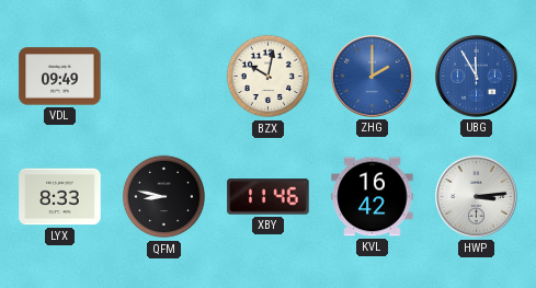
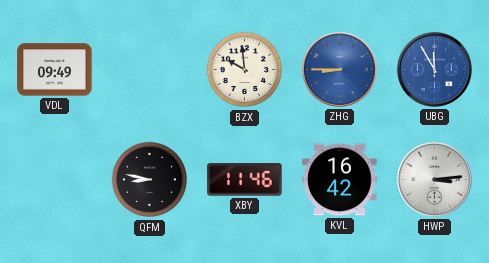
BZX: 10:02 -> 9:59 (245, 70)
ZHG: 2:00 -> 8:45 (339, 69)
LYX: 8:33 -> none (60, 197)
